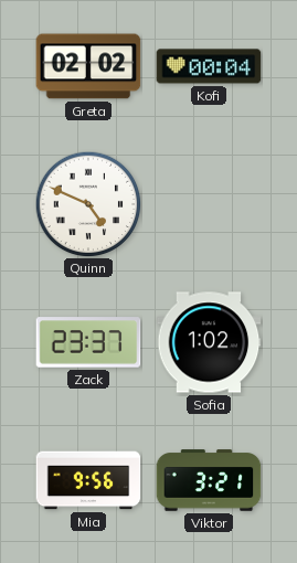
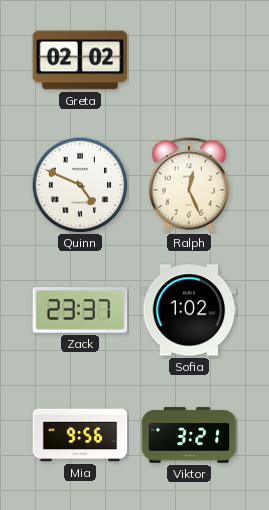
Kofi: 00:04 -> none (209, 66)
Ralph: none -> 12:26 (189, 185)
